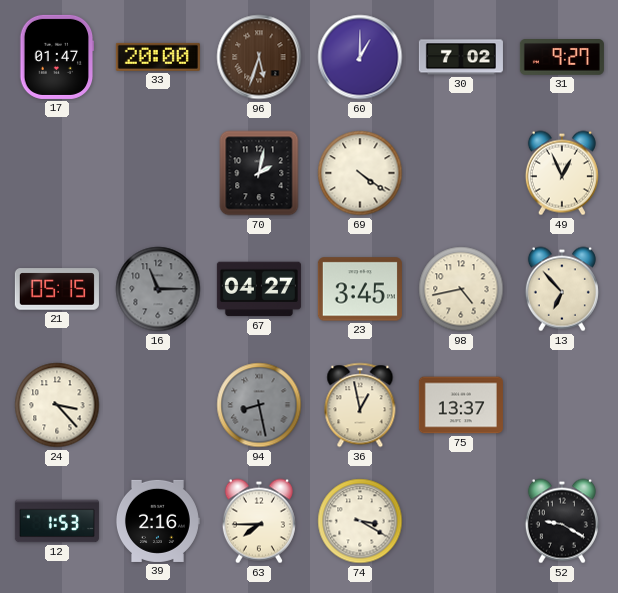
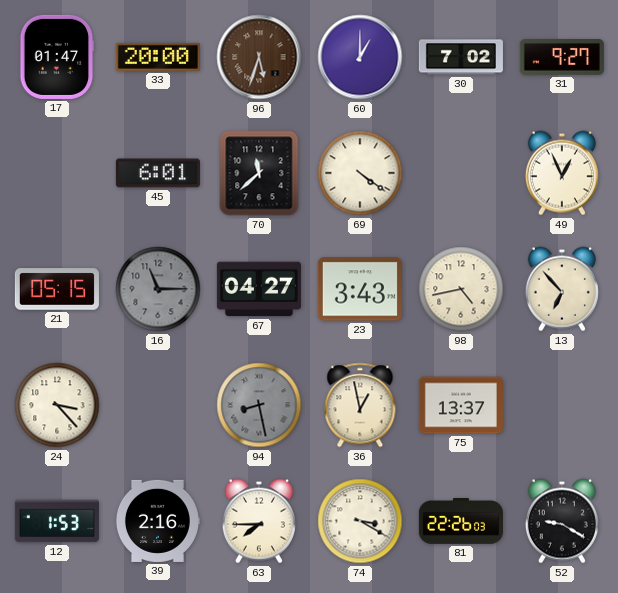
45: none -> 6:01 (158, 173)
70: 2:02 -> 11:38 (259, 173)
23: 3:45 -> 3:43 (360, 289)
81: none -> 22:26 (461, 521)
